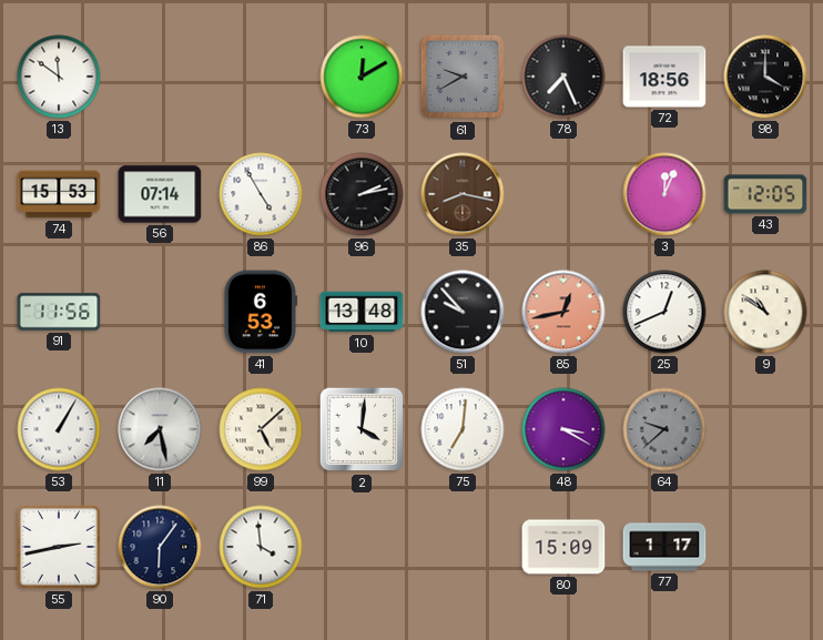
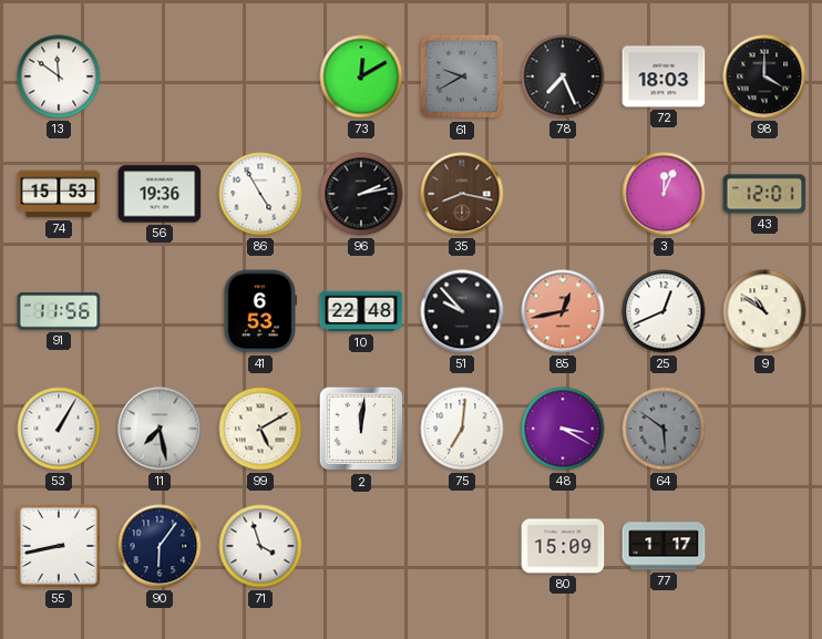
72: 18:56 -> 18:03 (664, 76)
56: 07:14 -> 19:36 (160, 194)
43: 12:05 -> 12:01 (764, 194)
10: 13:48 -> 22:48 (361, 311)
99: 5:08 -> 5:10 (260, 429)
2: 4:01 -> 12:01 (361, 429)
64: 9:38 -> 5:51 (664, 429)
55: 2:43 -> 8:43 (59, 546)
71: 3:59 -> 3:57 (260, 546)
